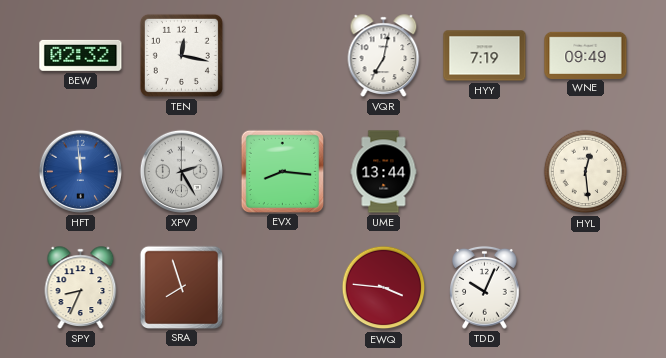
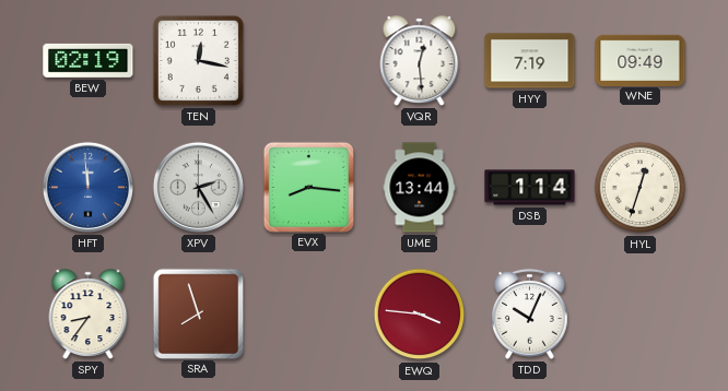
BEW: 02:32 -> 02:19 (89, 60)
VQR: 7:02 -> 12:29 (420, 61)
DSB: none -> 1:14 (530, 188)
HYL: 12:29 -> 12:33 (641, 188)
SPY: 8:34 -> 8:36 (89, 315)
